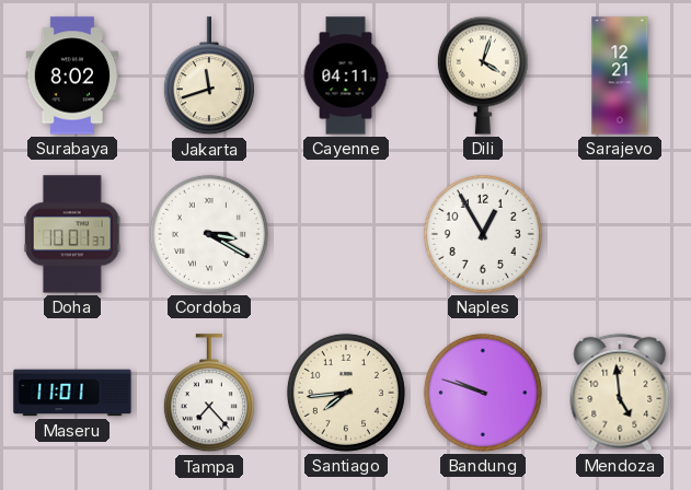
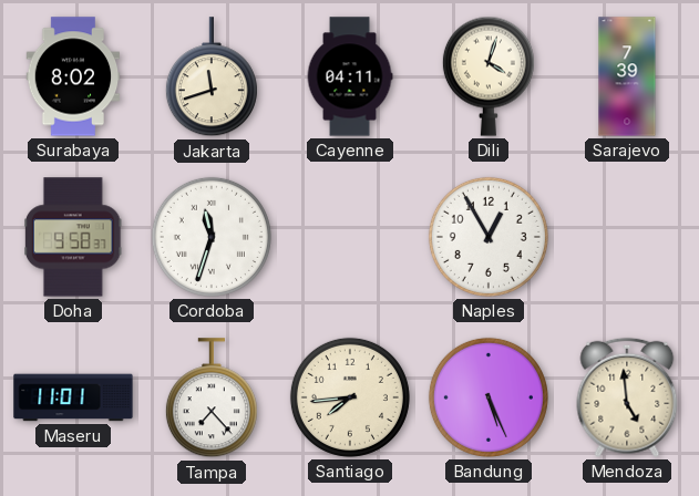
Sarajevo: 12:21 -> 7:39 (627, 76)
Doha: 10:01 -> 9:58 (74, 237)
Cordoba: 3:20 -> 11:33 (212, 237)
Bandung: 9:48 -> 5:26 (489, 397)
